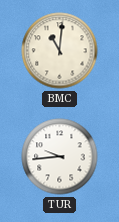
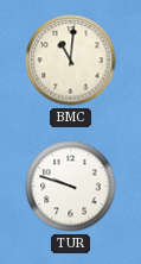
TUR: 9:44 -> 9:48 (71, 187)
